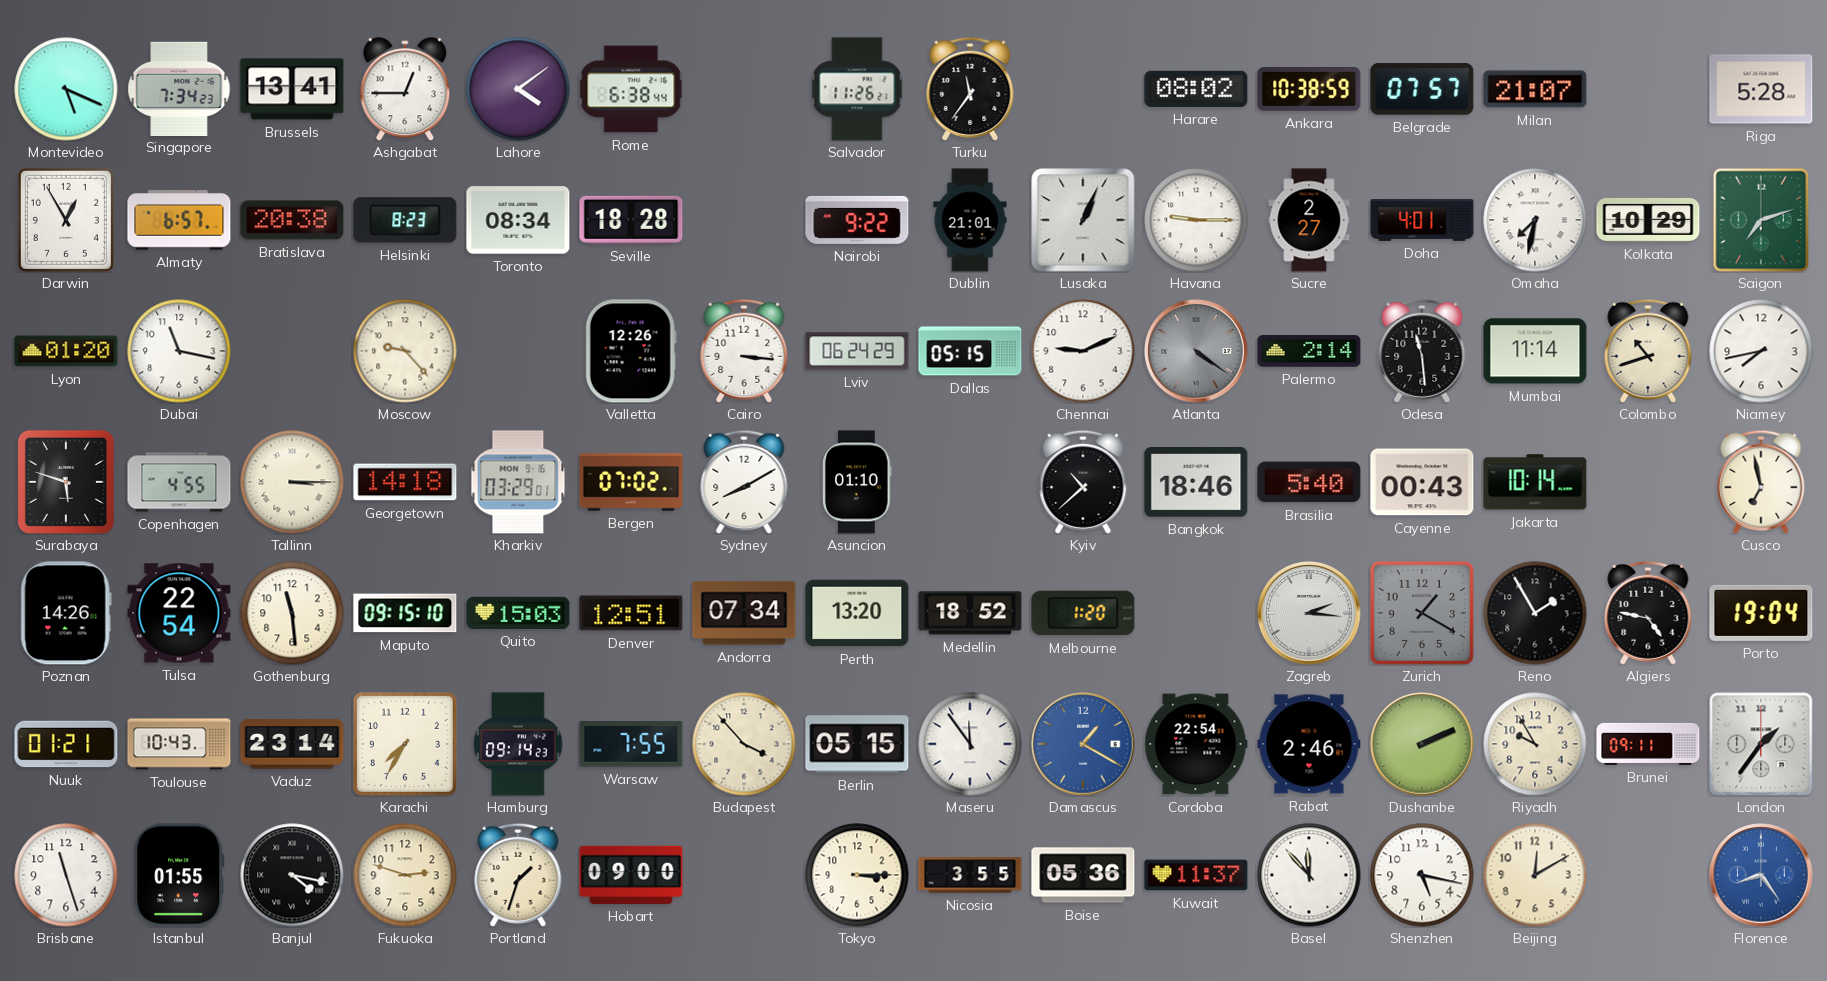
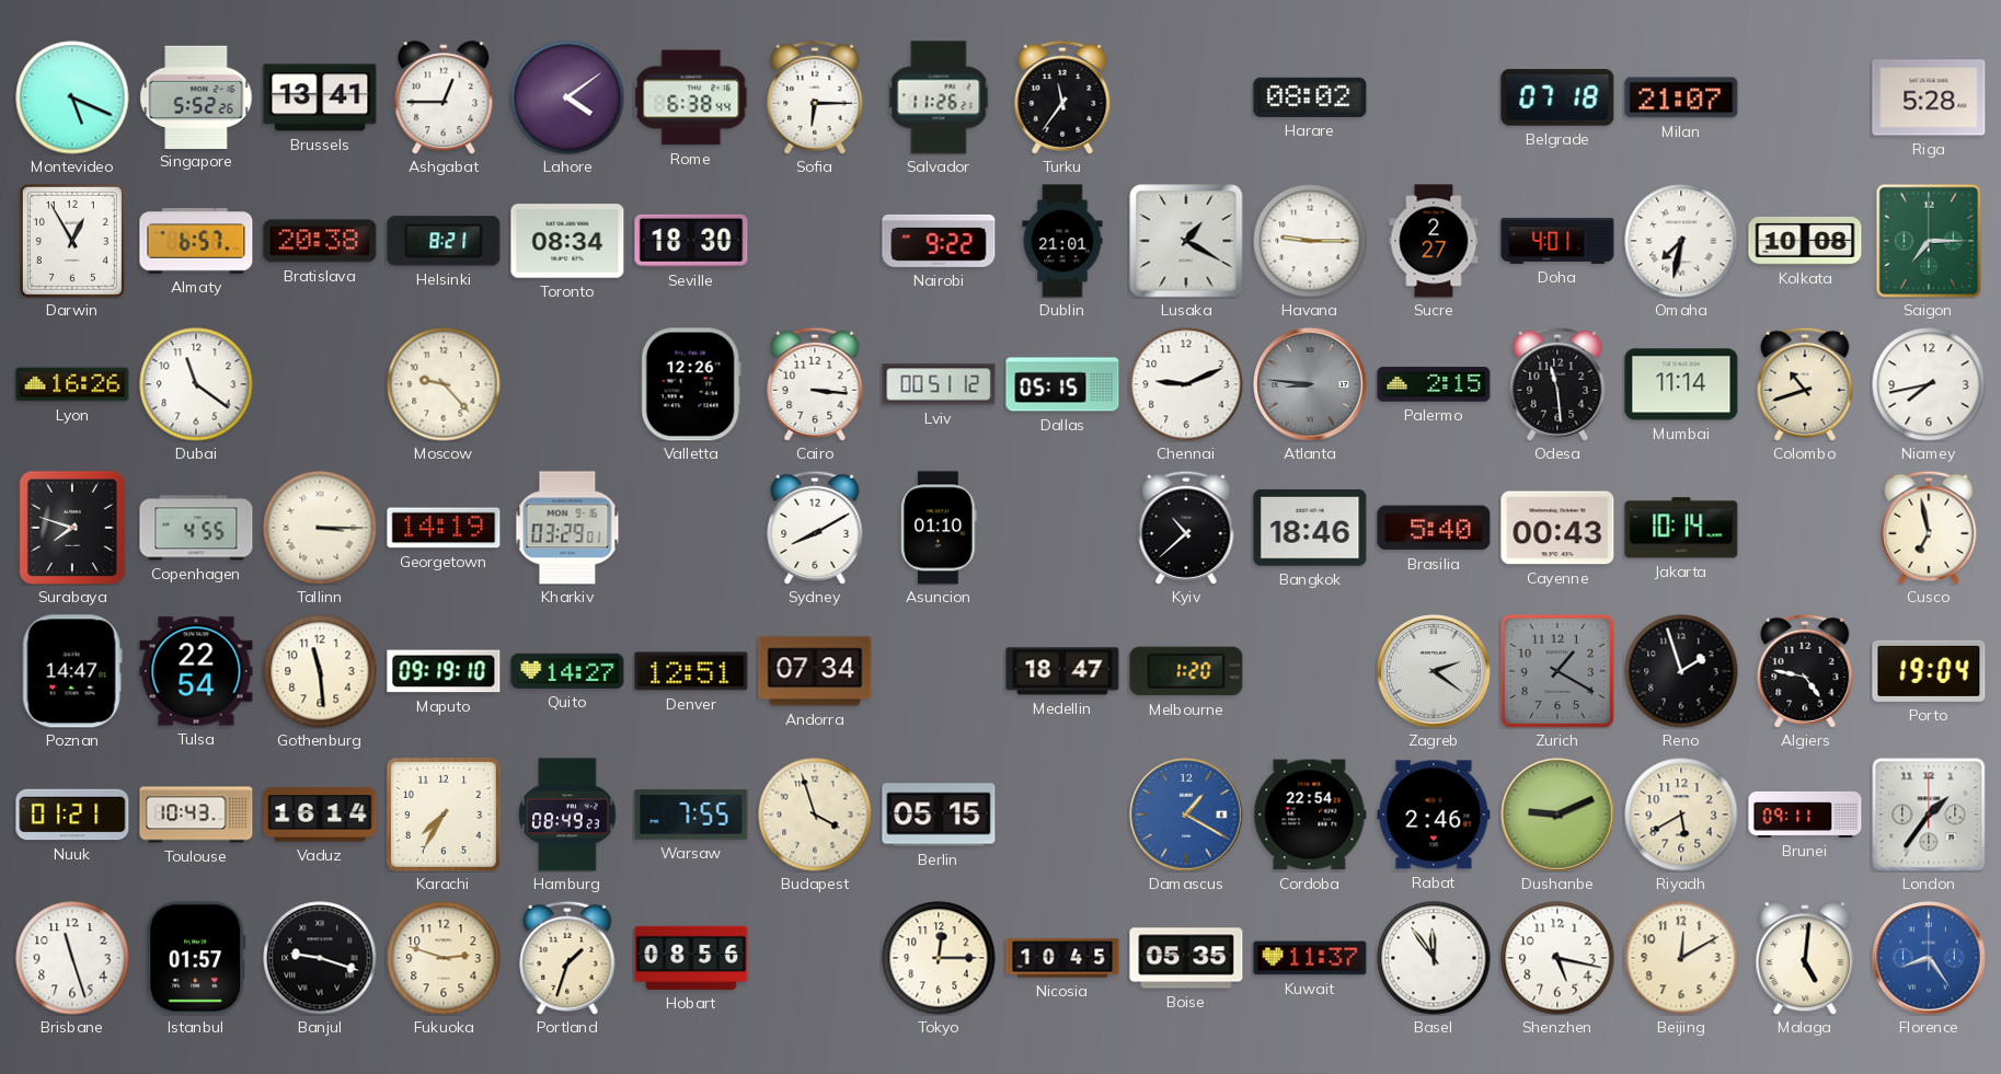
Singapore: 7:34 -> 5:52 (196, 96)
Sofia: none -> 6:15 (815, 97)
Ankara: 10:38 -> none (1309, 89)
Belgrade: 07:57 -> 07:18 (1557, 97)
Helsinki: 8:23 -> 8:21 (444, 241)
Seville: 18:28 -> 18:30 (691, 241)
Lusaka: 1:04 -> 1:20 (1186, 241)
Kolkata: 10:29 -> 10:08 (1805, 241)
Saigon: 7:12 -> 7:15 (1929, 241)
Lyon: 01:20 -> 16:26 (72, 384)
Dubai: 11:17 -> 11:21 (196, 384)
Lviv: 06:24 -> 00:51 (939, 384)
Atlanta: 4:21 -> 8:46 (1310, 384)
Palermo: 2:14 -> 2:15 (1434, 384)
Surabaya: 5:48 -> 7:48 (72, 528)
Georgetown: 14:18 -> 14:19 (444, 528)
Bergen: 07:02 -> none (631, 482)
Poznan: 14:26 -> 14:47 (72, 671)
Maputo: 09:15 -> 09:19 (444, 671)
Quito: 15:03 -> 14:27 (567, 671)
Perth: 13:20 -> none (857, 613)
Medellin: 18:52 -> 18:47 (1062, 671)
Zagreb: 2:16 -> 2:21 (1434, 671)
Reno: 1:55 -> 1:57 (1681, 671)
Vaduz: 23:14 -> 16:14 (320, 815)
Hamburg: 09:14 -> 08:49 (567, 815)
Budapest: 3:53 -> 3:57 (815, 815)
Maseru: 11:54 -> none (970, 744)
Dushanbe: 2:11 -> 9:11 (1557, 815)
Riyadh: 9:55 -> 5:40 (1681, 815)
Istanbul: 01:55 -> 01:57 (196, 958)
Banjul: 4:17 -> 9:18 (320, 958)
Hobart: 09:00 -> 08:56 (691, 958)
Tokyo: 3:15 -> 12:15 (939, 958)
Nicosia: 3:55 -> 10:45 (1062, 958)
Boise: 05:36 -> 05:35 (1186, 958)
Basel: 11:53 -> 11:54 (1434, 958)
Malaga: none -> 5:01 (1805, 958)
